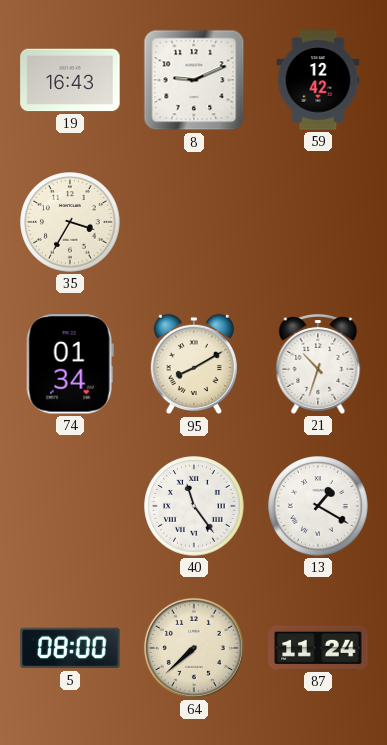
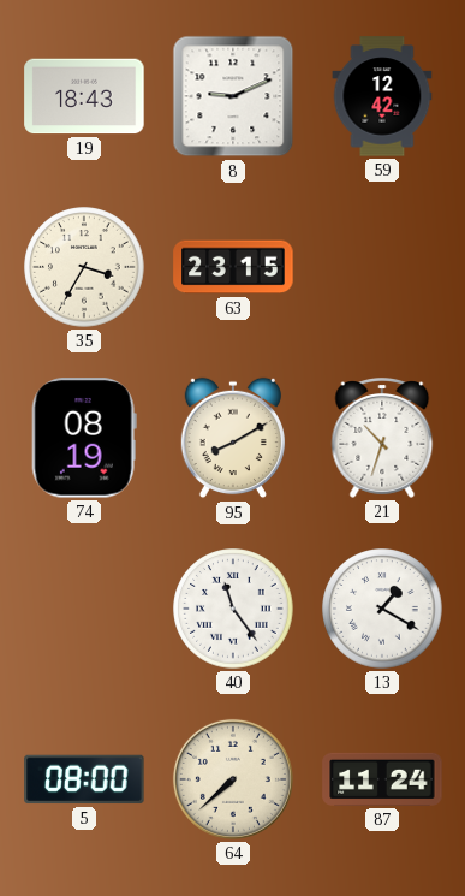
19: 16:43 -> 18:43 (84, 96)
63: none -> 23:15 (233, 267)
74: 01:34 -> 08:19 (84, 438)
